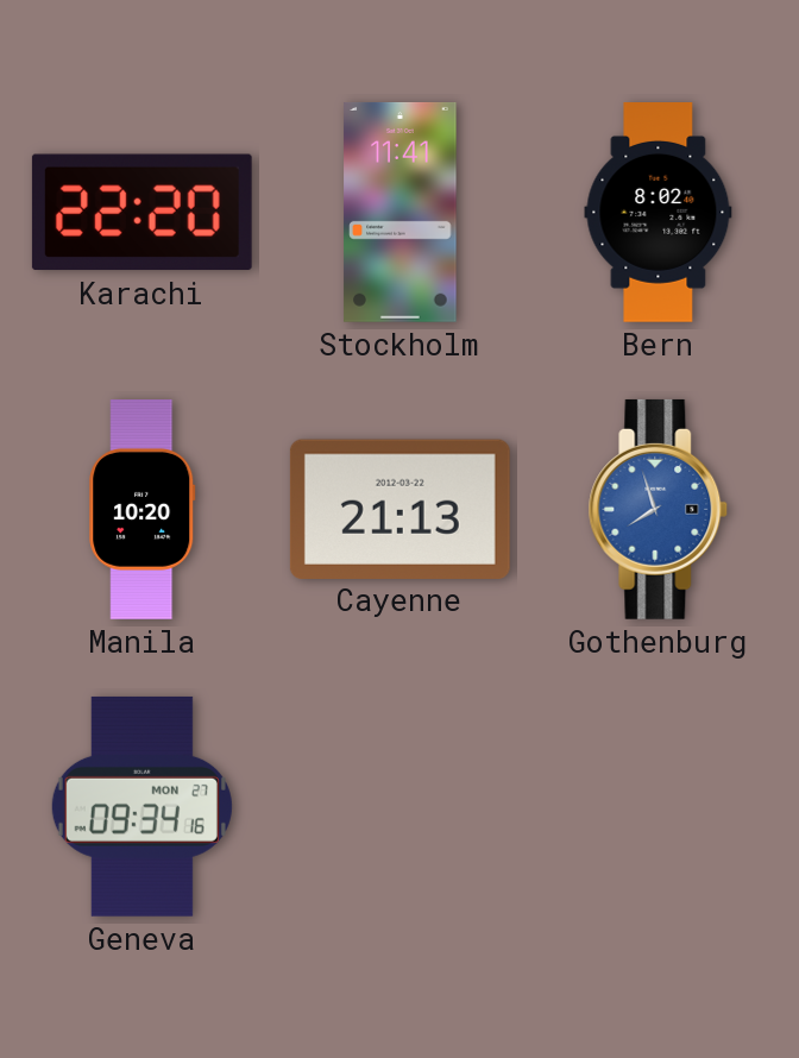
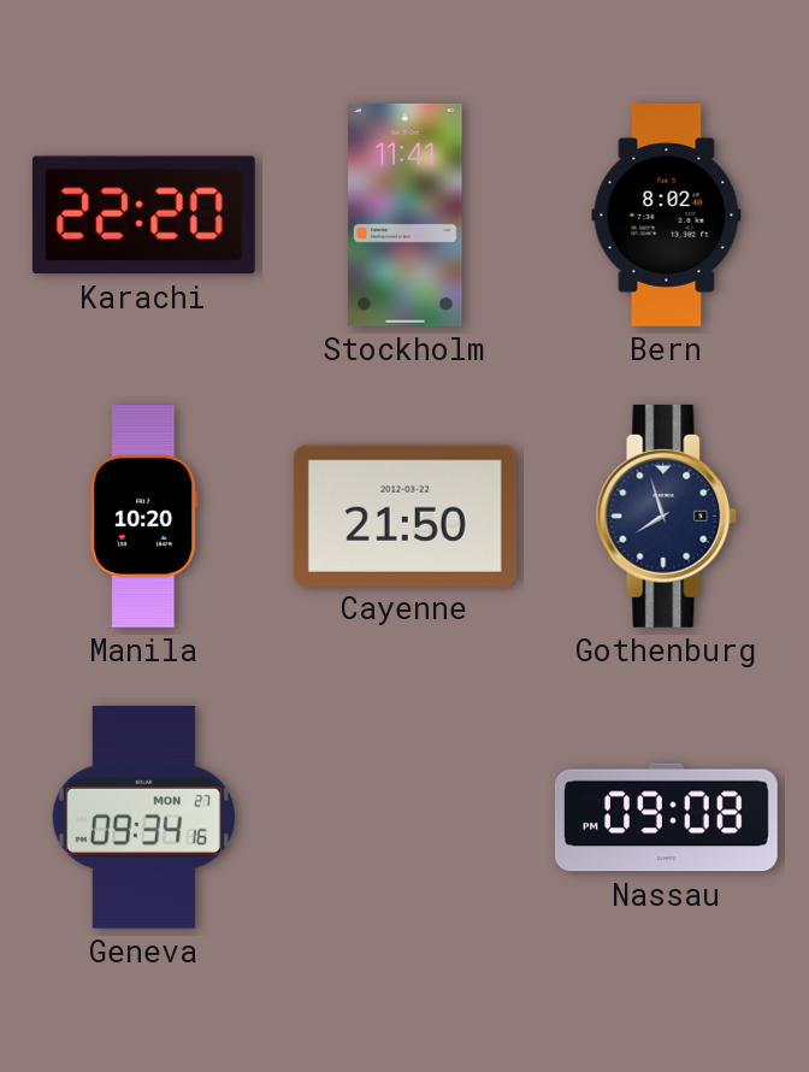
Cayenne: 21:13 -> 21:50 (404, 516)
Gothenburg dial: blue -> navy (667, 516)
Nassau: none -> 09:08 (666, 818)
